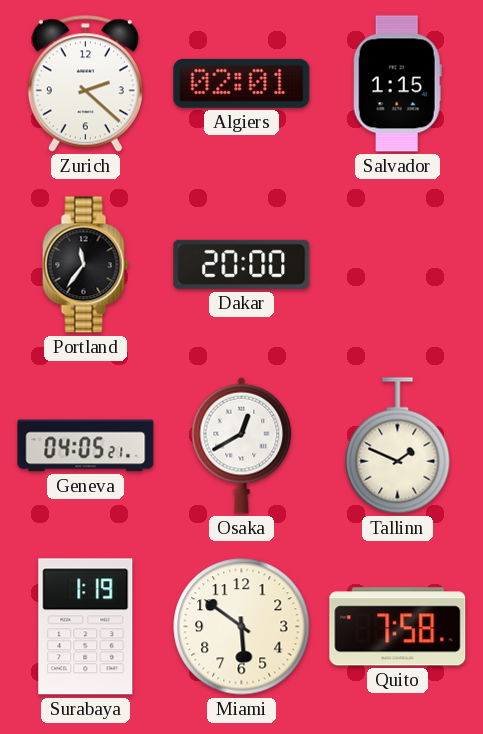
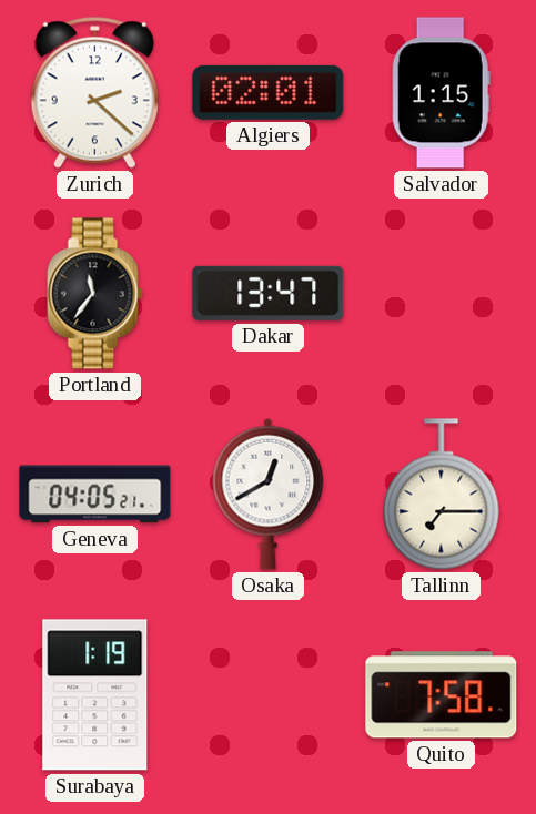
Dakar: 20:00 -> 13:47 (269, 293)
Tallinn: 1:49 -> 7:15 (442, 495)
Miami: 5:51 -> none (242, 627)
